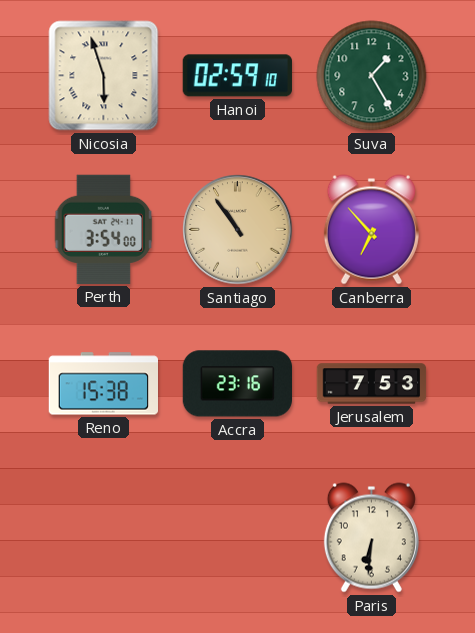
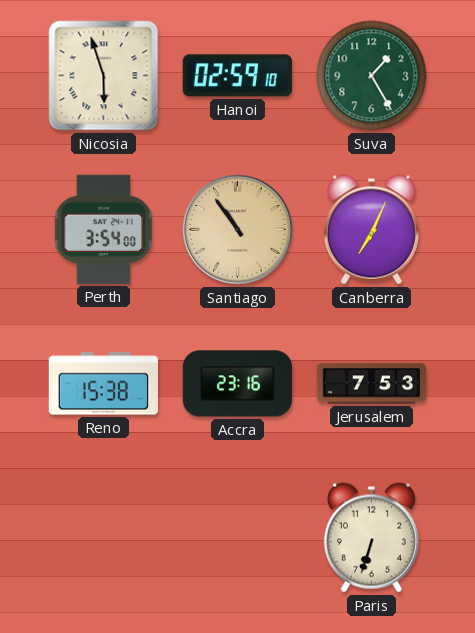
Canberra: 6:53 -> 7:04 (371, 230)
Paris: 6:31 -> 6:33 (371, 538)
